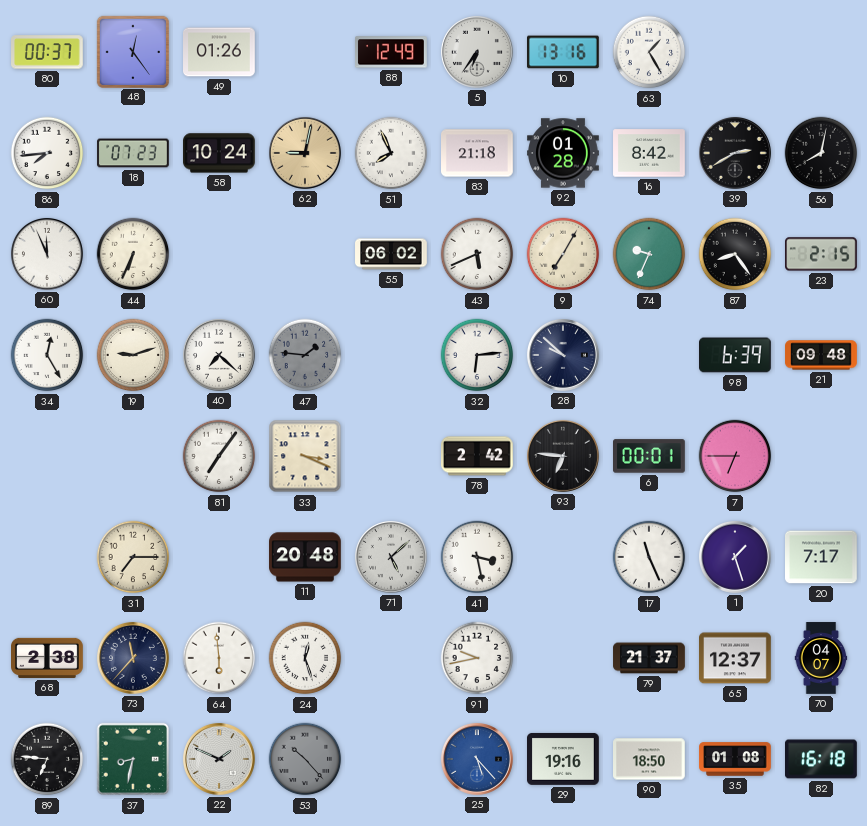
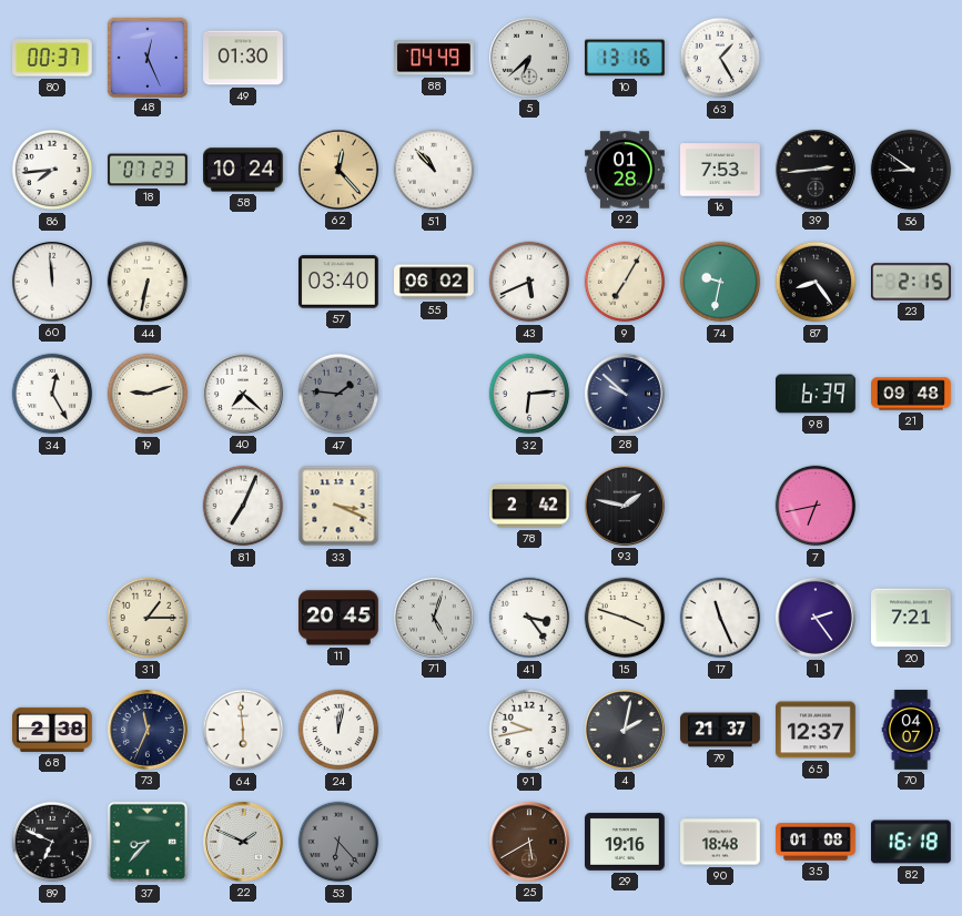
48: 12:24 -> 12:26 (146, 57)
49: 01:26 -> 01:30 (244, 58)
88: 12:49 -> 04:49 (434, 58)
5: 6:36 -> 6:38 (529, 58)
62: 9:02 -> 12:23 (338, 170)
51: 7:56 -> 10:53 (434, 170)
83: 21:18 -> none (478, 153)
16: 8:42 -> 7:53 (720, 170)
39: 2:40 -> 2:44 (816, 170)
56: 8:02 -> 8:51 (911, 170)
60: 11:56 -> 11:59 (52, 282)
44: 6:34 -> 6:32 (148, 282)
57: none -> 03:40 (340, 282)
74: 9:34 -> 9:32 (720, 282)
81: 7:06 -> 7:04 (243, 506)
93: 6:46 -> 1:47 (625, 506)
6: 00:01 -> none (650, 456)
7: 6:45 -> 6:43 (816, 506)
31: 7:15 -> 1:15 (148, 618)
11: 20:48 -> 20:45 (340, 618)
71: 5:08 -> 5:03 (434, 618)
41: 3:28 -> 3:24 (529, 618)
15: none -> 3:48 (625, 618)
1: 1:27 -> 2:24 (816, 618)
20: 7:17 -> 7:21 (912, 618)
73: 11:37 -> 11:34 (148, 730)
24: 12:27 -> 12:02 (338, 730)
4: none -> 2:02 (625, 730)
89: 6:46 -> 6:49 (52, 842)
37: 8:32 -> 8:37 (148, 842)
53: 10:23 -> 6:23 (338, 842)
25: 5:23 -> 5:40 (529, 842)
25 dial: blue -> brown (529, 842)
90: 18:50 -> 18:48 (721, 842)
